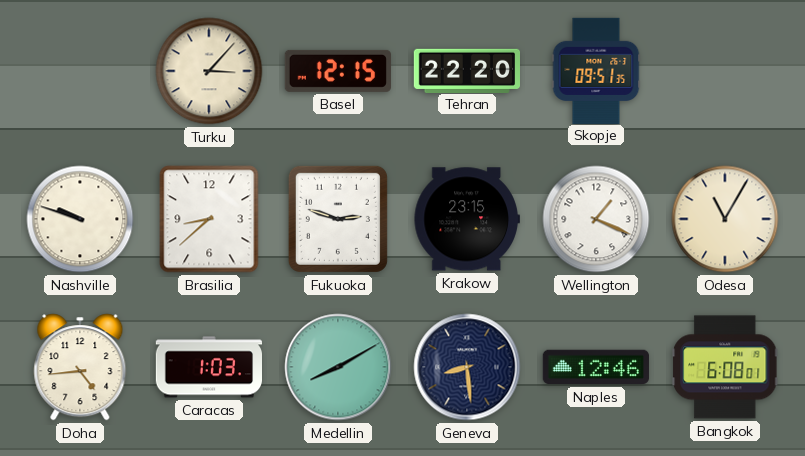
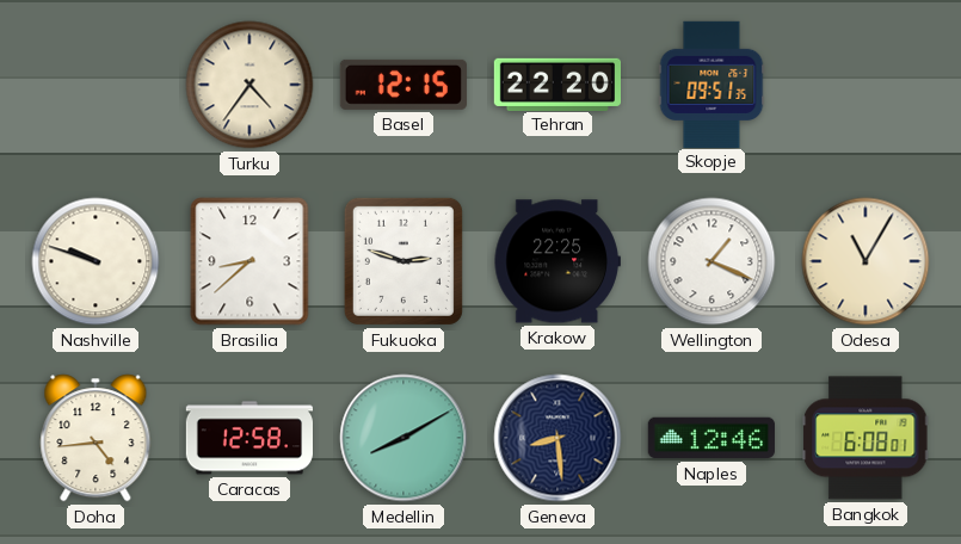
Turku: 3:07 -> 4:36 (250, 85)
Krakow: 23:15 -> 22:25 (557, 261)
Caracas: 1:03 -> 12:58 (248, 438)
